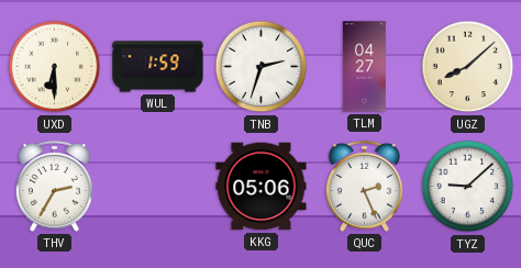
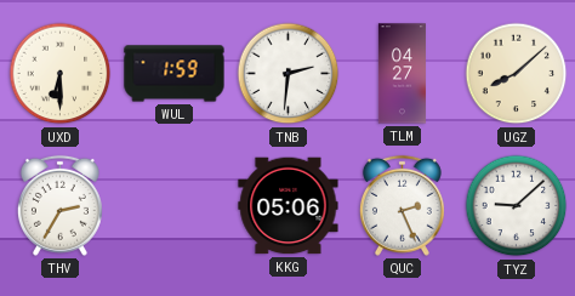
TNB: 2:33 -> 2:31 (289, 74)
